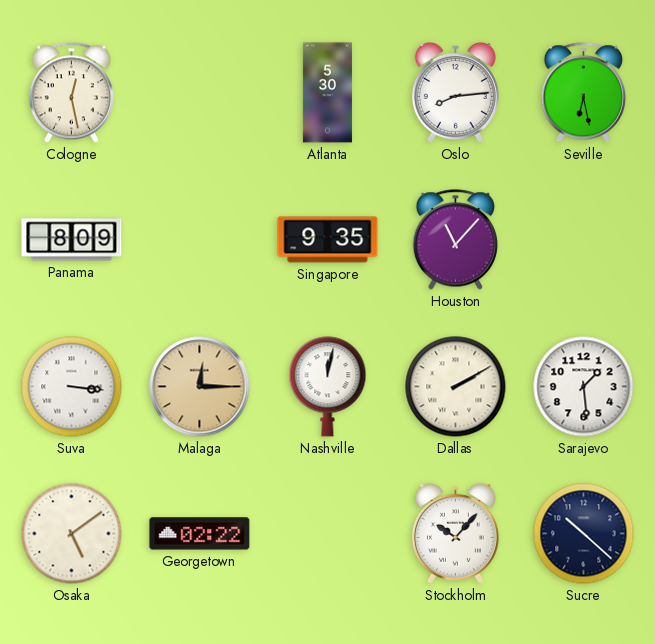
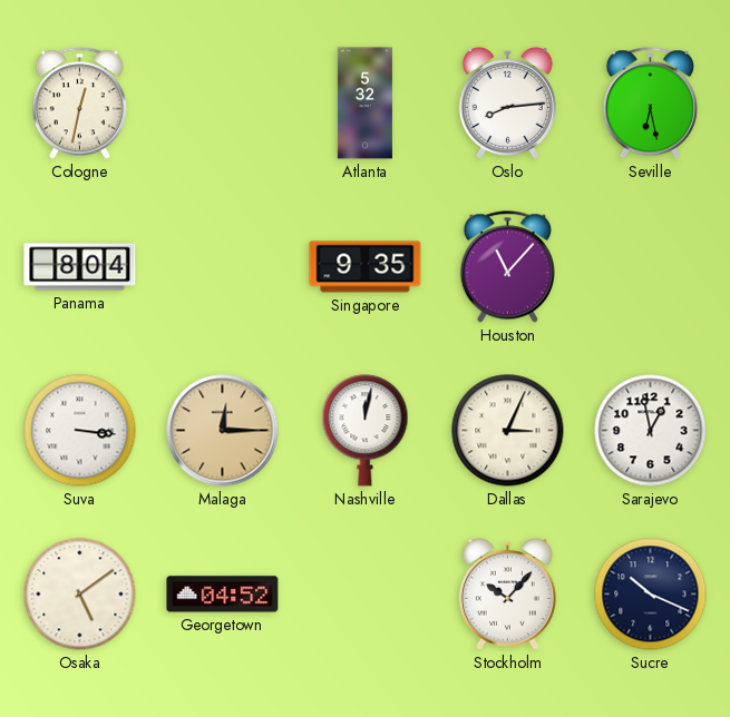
Cologne: 12:28 -> 12:32 (79, 104)
Atlanta: 5:30 -> 5:32 (364, 104)
Panama: 8:09 -> 8:04 (80, 267)
Dallas: 2:10 -> 3:04 (508, 431)
Sarajevo: 1:29 -> 12:58 (651, 431)
Georgetown: 02:22 -> 04:52 (223, 595)
Sucre: 10:22 -> 10:19 (651, 595)
